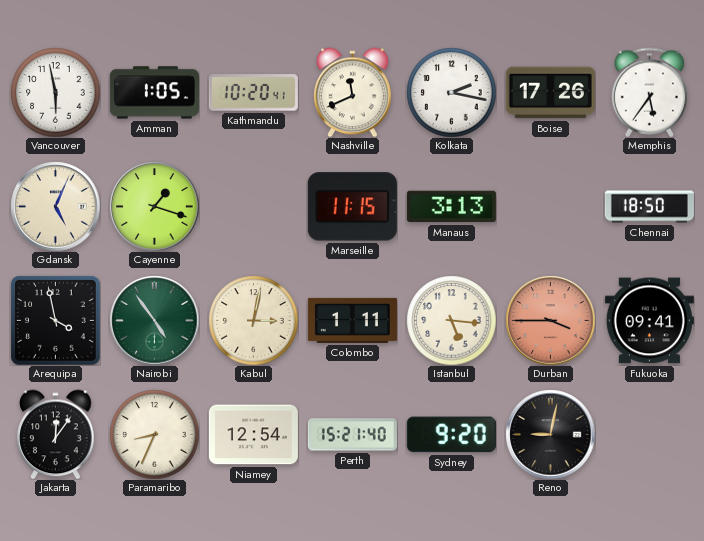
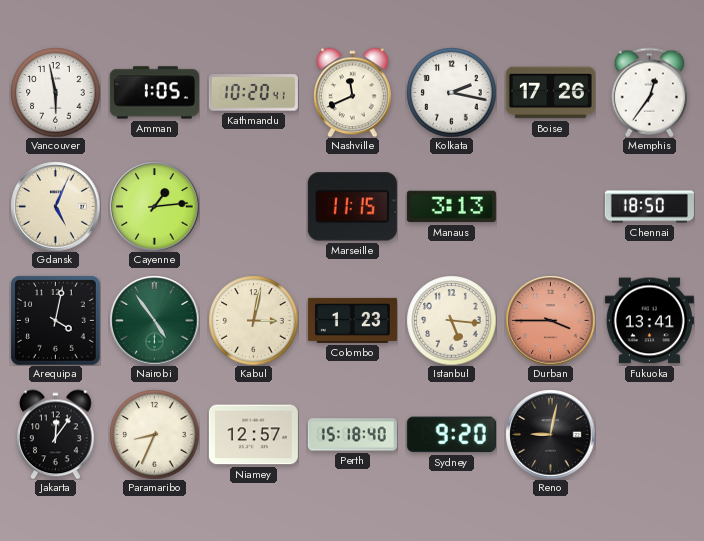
Memphis: 5:36 -> 12:36 (650, 92)
Cayenne: 1:18 -> 1:14 (154, 206)
Arequipa: 3:58 -> 4:02 (56, 321)
Colombo: 1:11 -> 1:23 (352, 320)
Fukuoka: 09:41 -> 13:41 (649, 321)
Niamey: 12:54 -> 12:57 (253, 435)
Perth: 15:21 -> 15:18 (352, 435)
